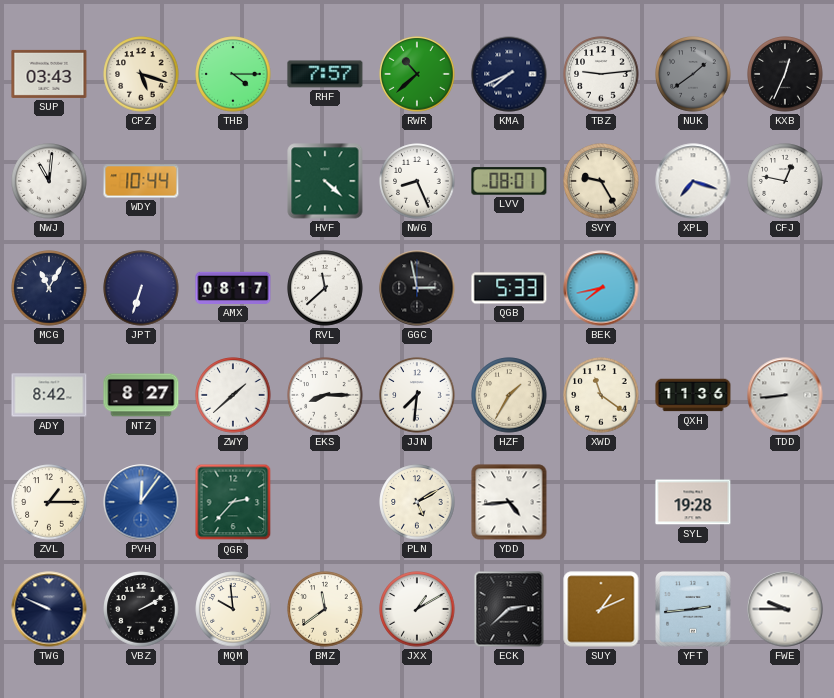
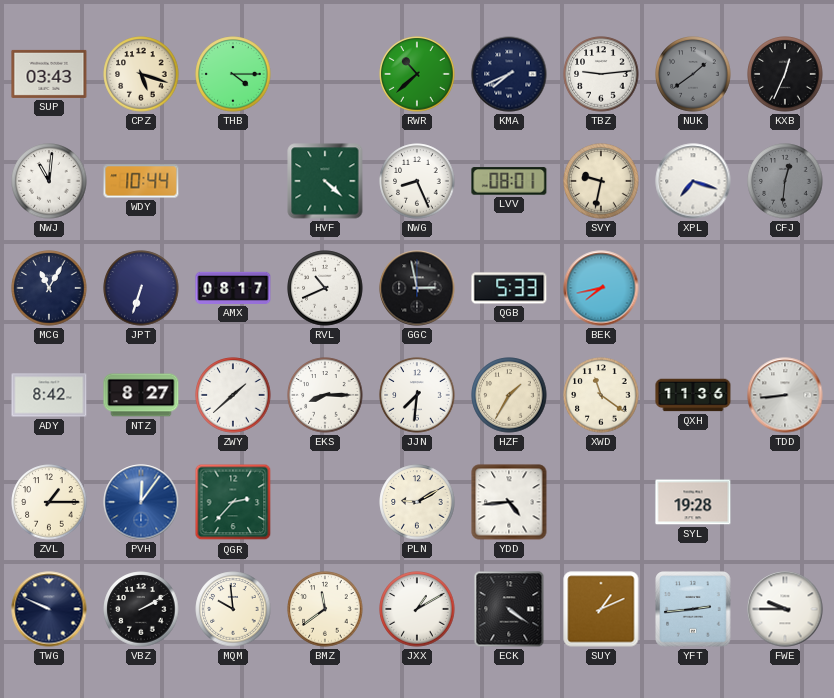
RHF: 7:57 -> none (325, 74)
SVY: 9:25 -> 9:32 (601, 181)
CFJ: 12:47 -> 12:31 (785, 181)
CFJ dial: white -> grey (785, 181)
RVL: 11:38 -> 10:41 (325, 288)
PLN: 5:10 -> 9:10 (417, 502)
ECK: 2:38 -> 4:21 (509, 609)
